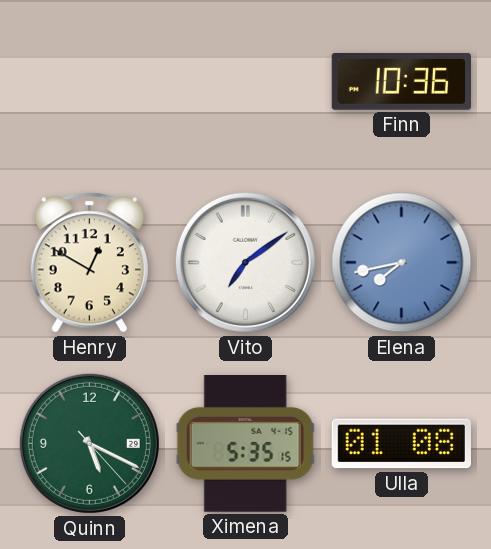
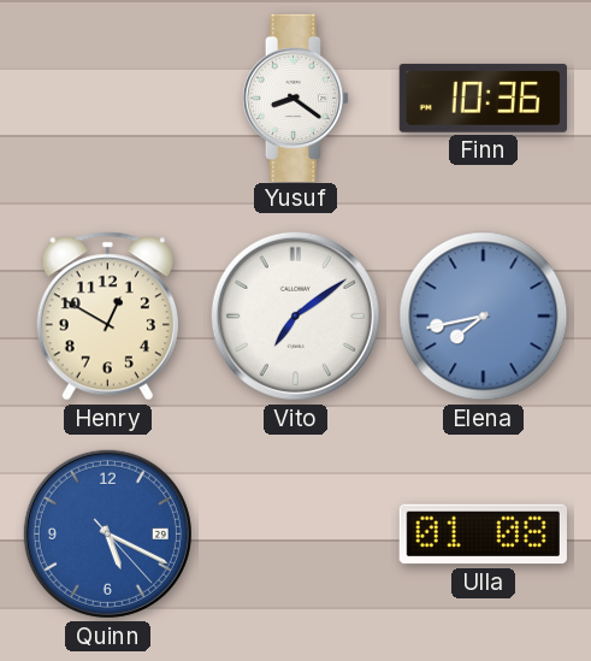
Yusuf: none -> 8:21 (296, 98)
Quinn dial: green -> blue (107, 533)
Ximena: 5:35 -> none (245, 444)
